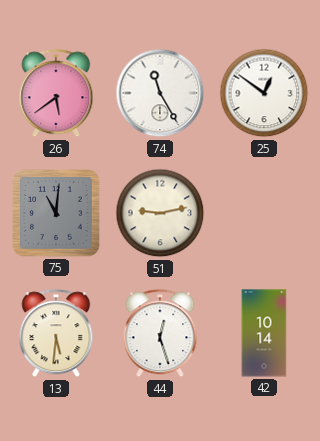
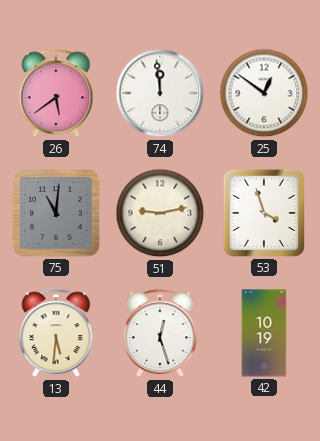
74: 11:25 -> 11:59 (160, 93)
53: none -> 3:57 (264, 213)
42: 10:14 -> 10:19 (264, 333)
